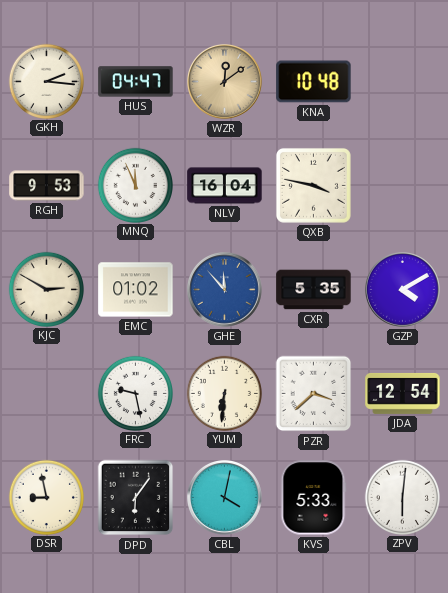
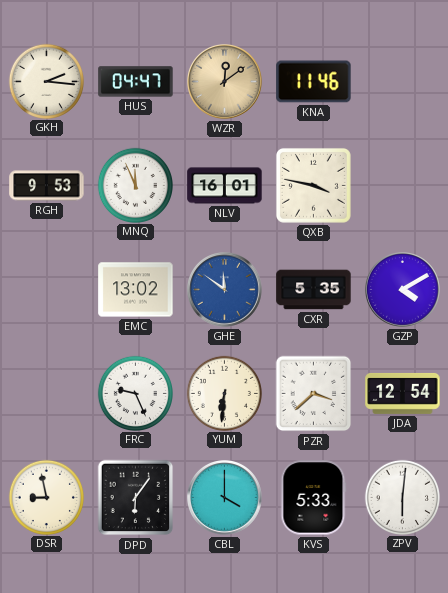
KNA: 10:48 -> 11:46 (314, 82)
NLV: 16:04 -> 16:01 (225, 186)
KJC: 2:50 -> none (46, 289)
EMC: 01:02 -> 13:02 (136, 290)
GHE: 11:53 -> 11:51 (225, 290)
FRC: 9:28 -> 9:26 (135, 393)
CBL: 4:02 -> 4:00 (225, 498)
